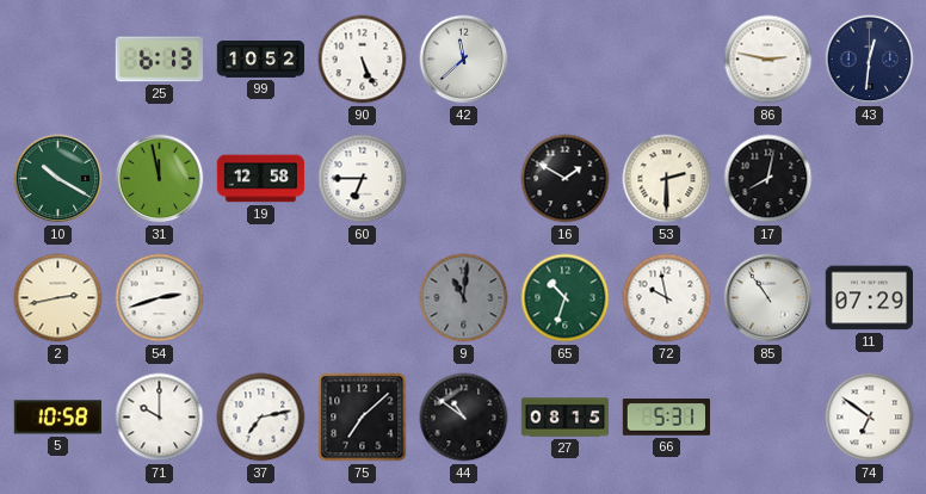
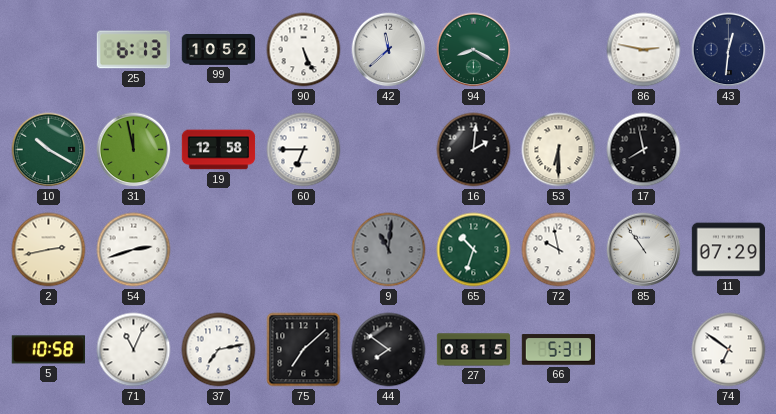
94: none -> 8:20 (474, 50)
16: 1:50 -> 2:01 (474, 150)
53: 2:30 -> 6:30 (559, 150)
17: 8:02 -> 7:58 (644, 150)
71: 10:00 -> 11:04 (134, 350)
44: 10:51 -> 7:51 (389, 350)
